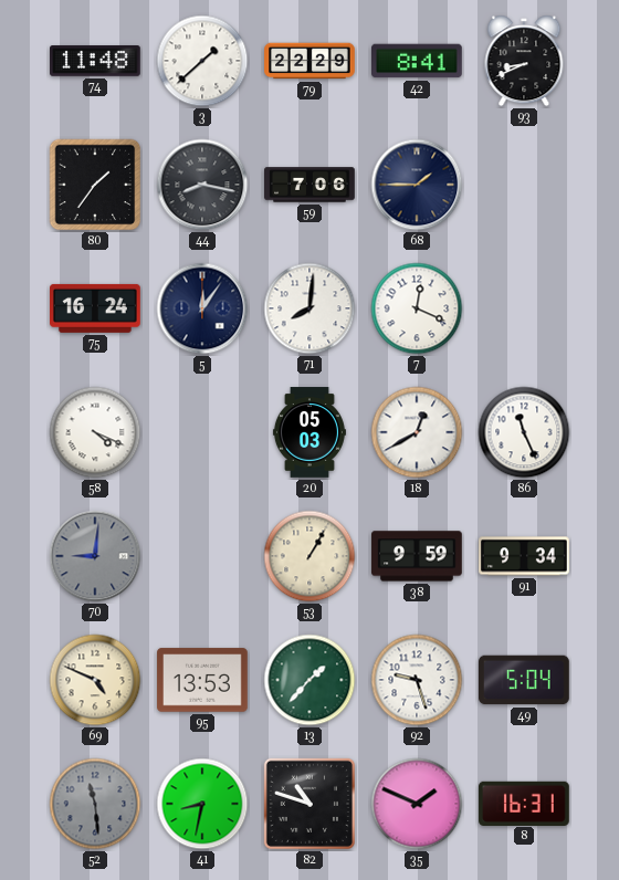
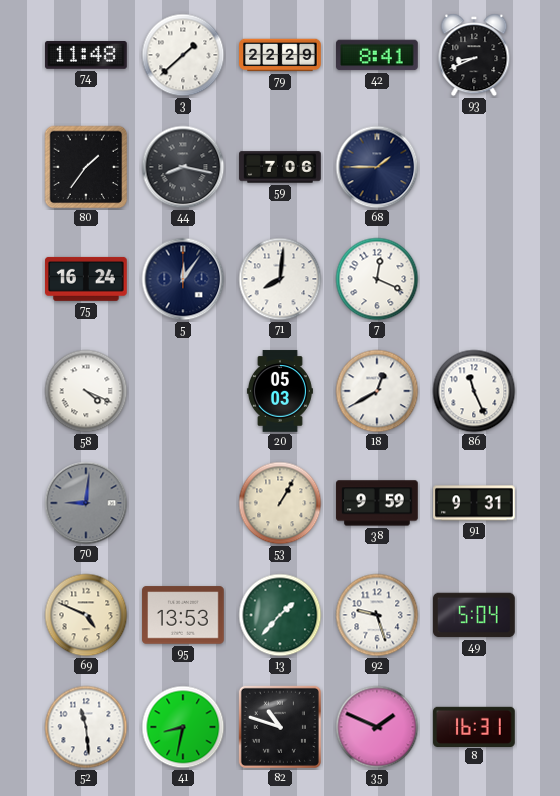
91: 9:34 -> 9:31 (474, 503)
52 dial: grey -> white (86, 727)
